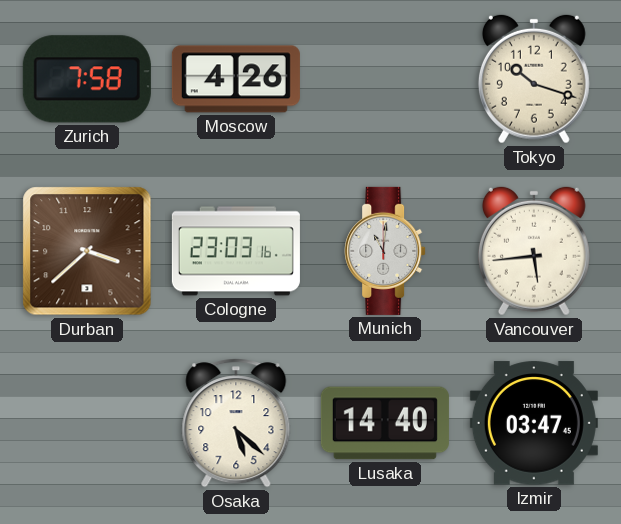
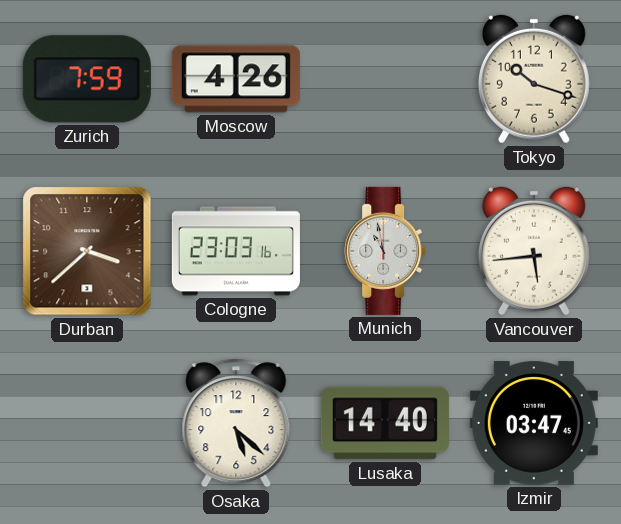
Zurich: 7:58 -> 7:59 (87, 79)
Munich: 11:01 -> 10:58 (385, 251)
